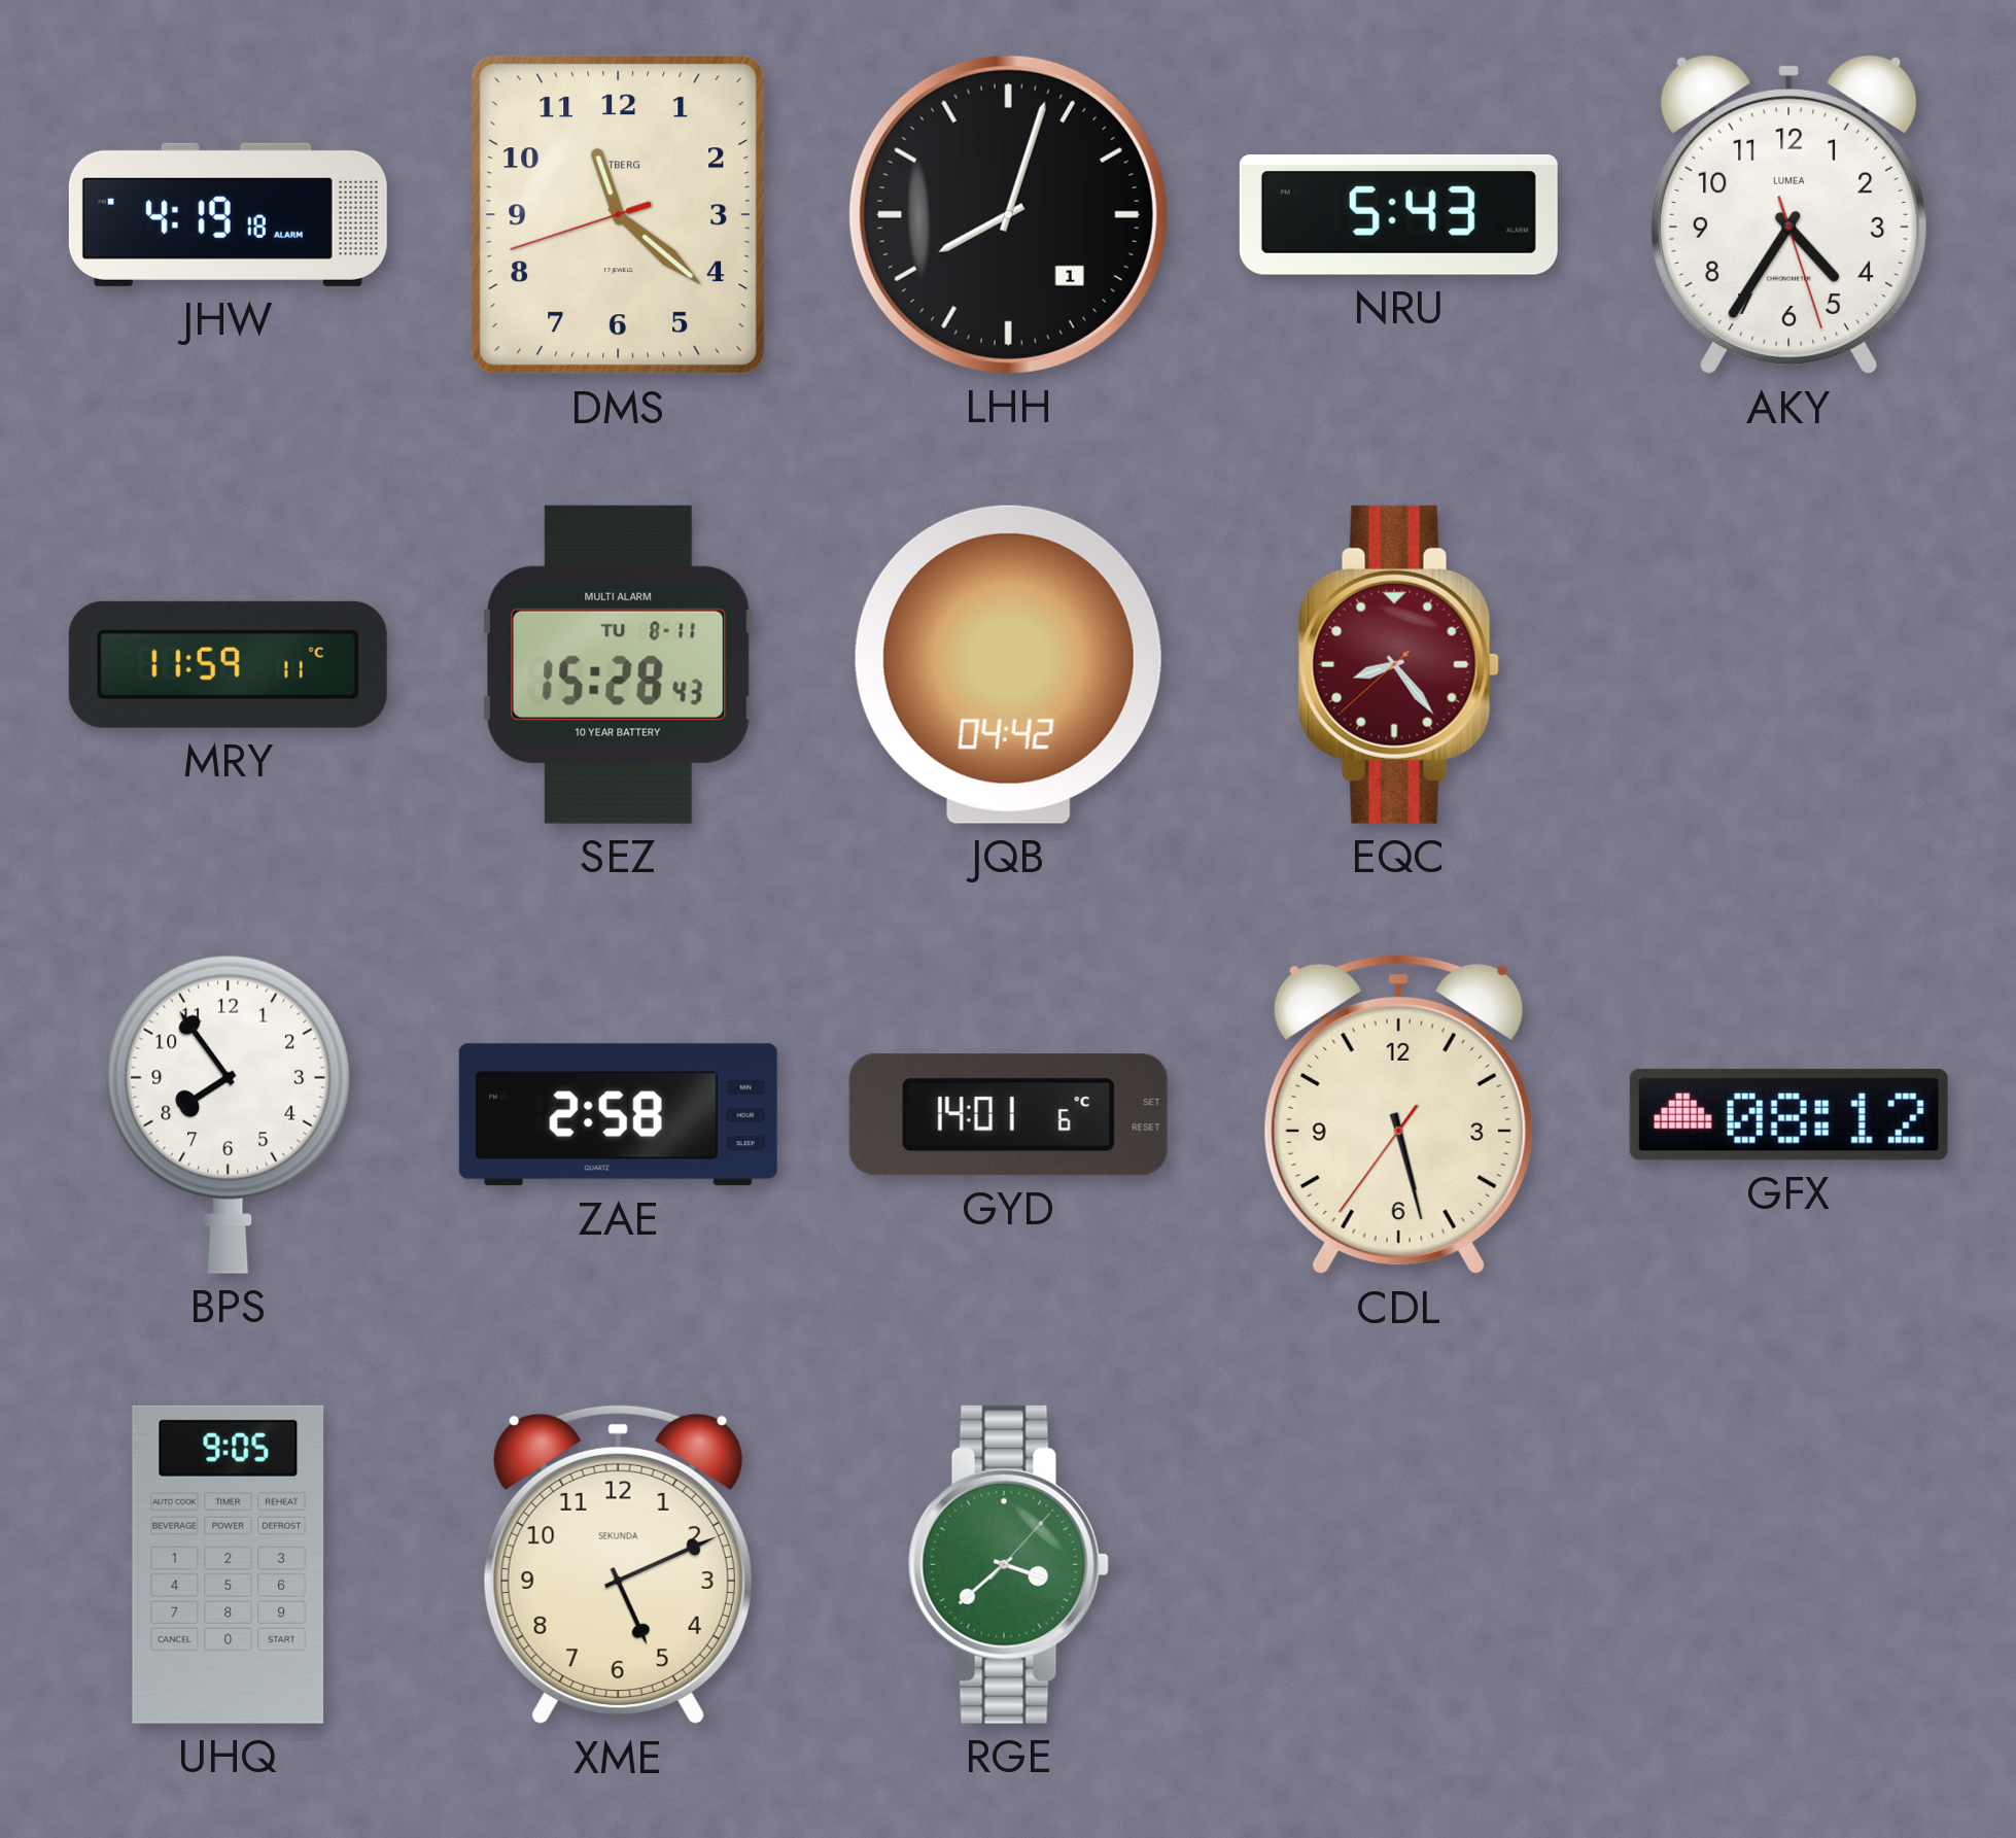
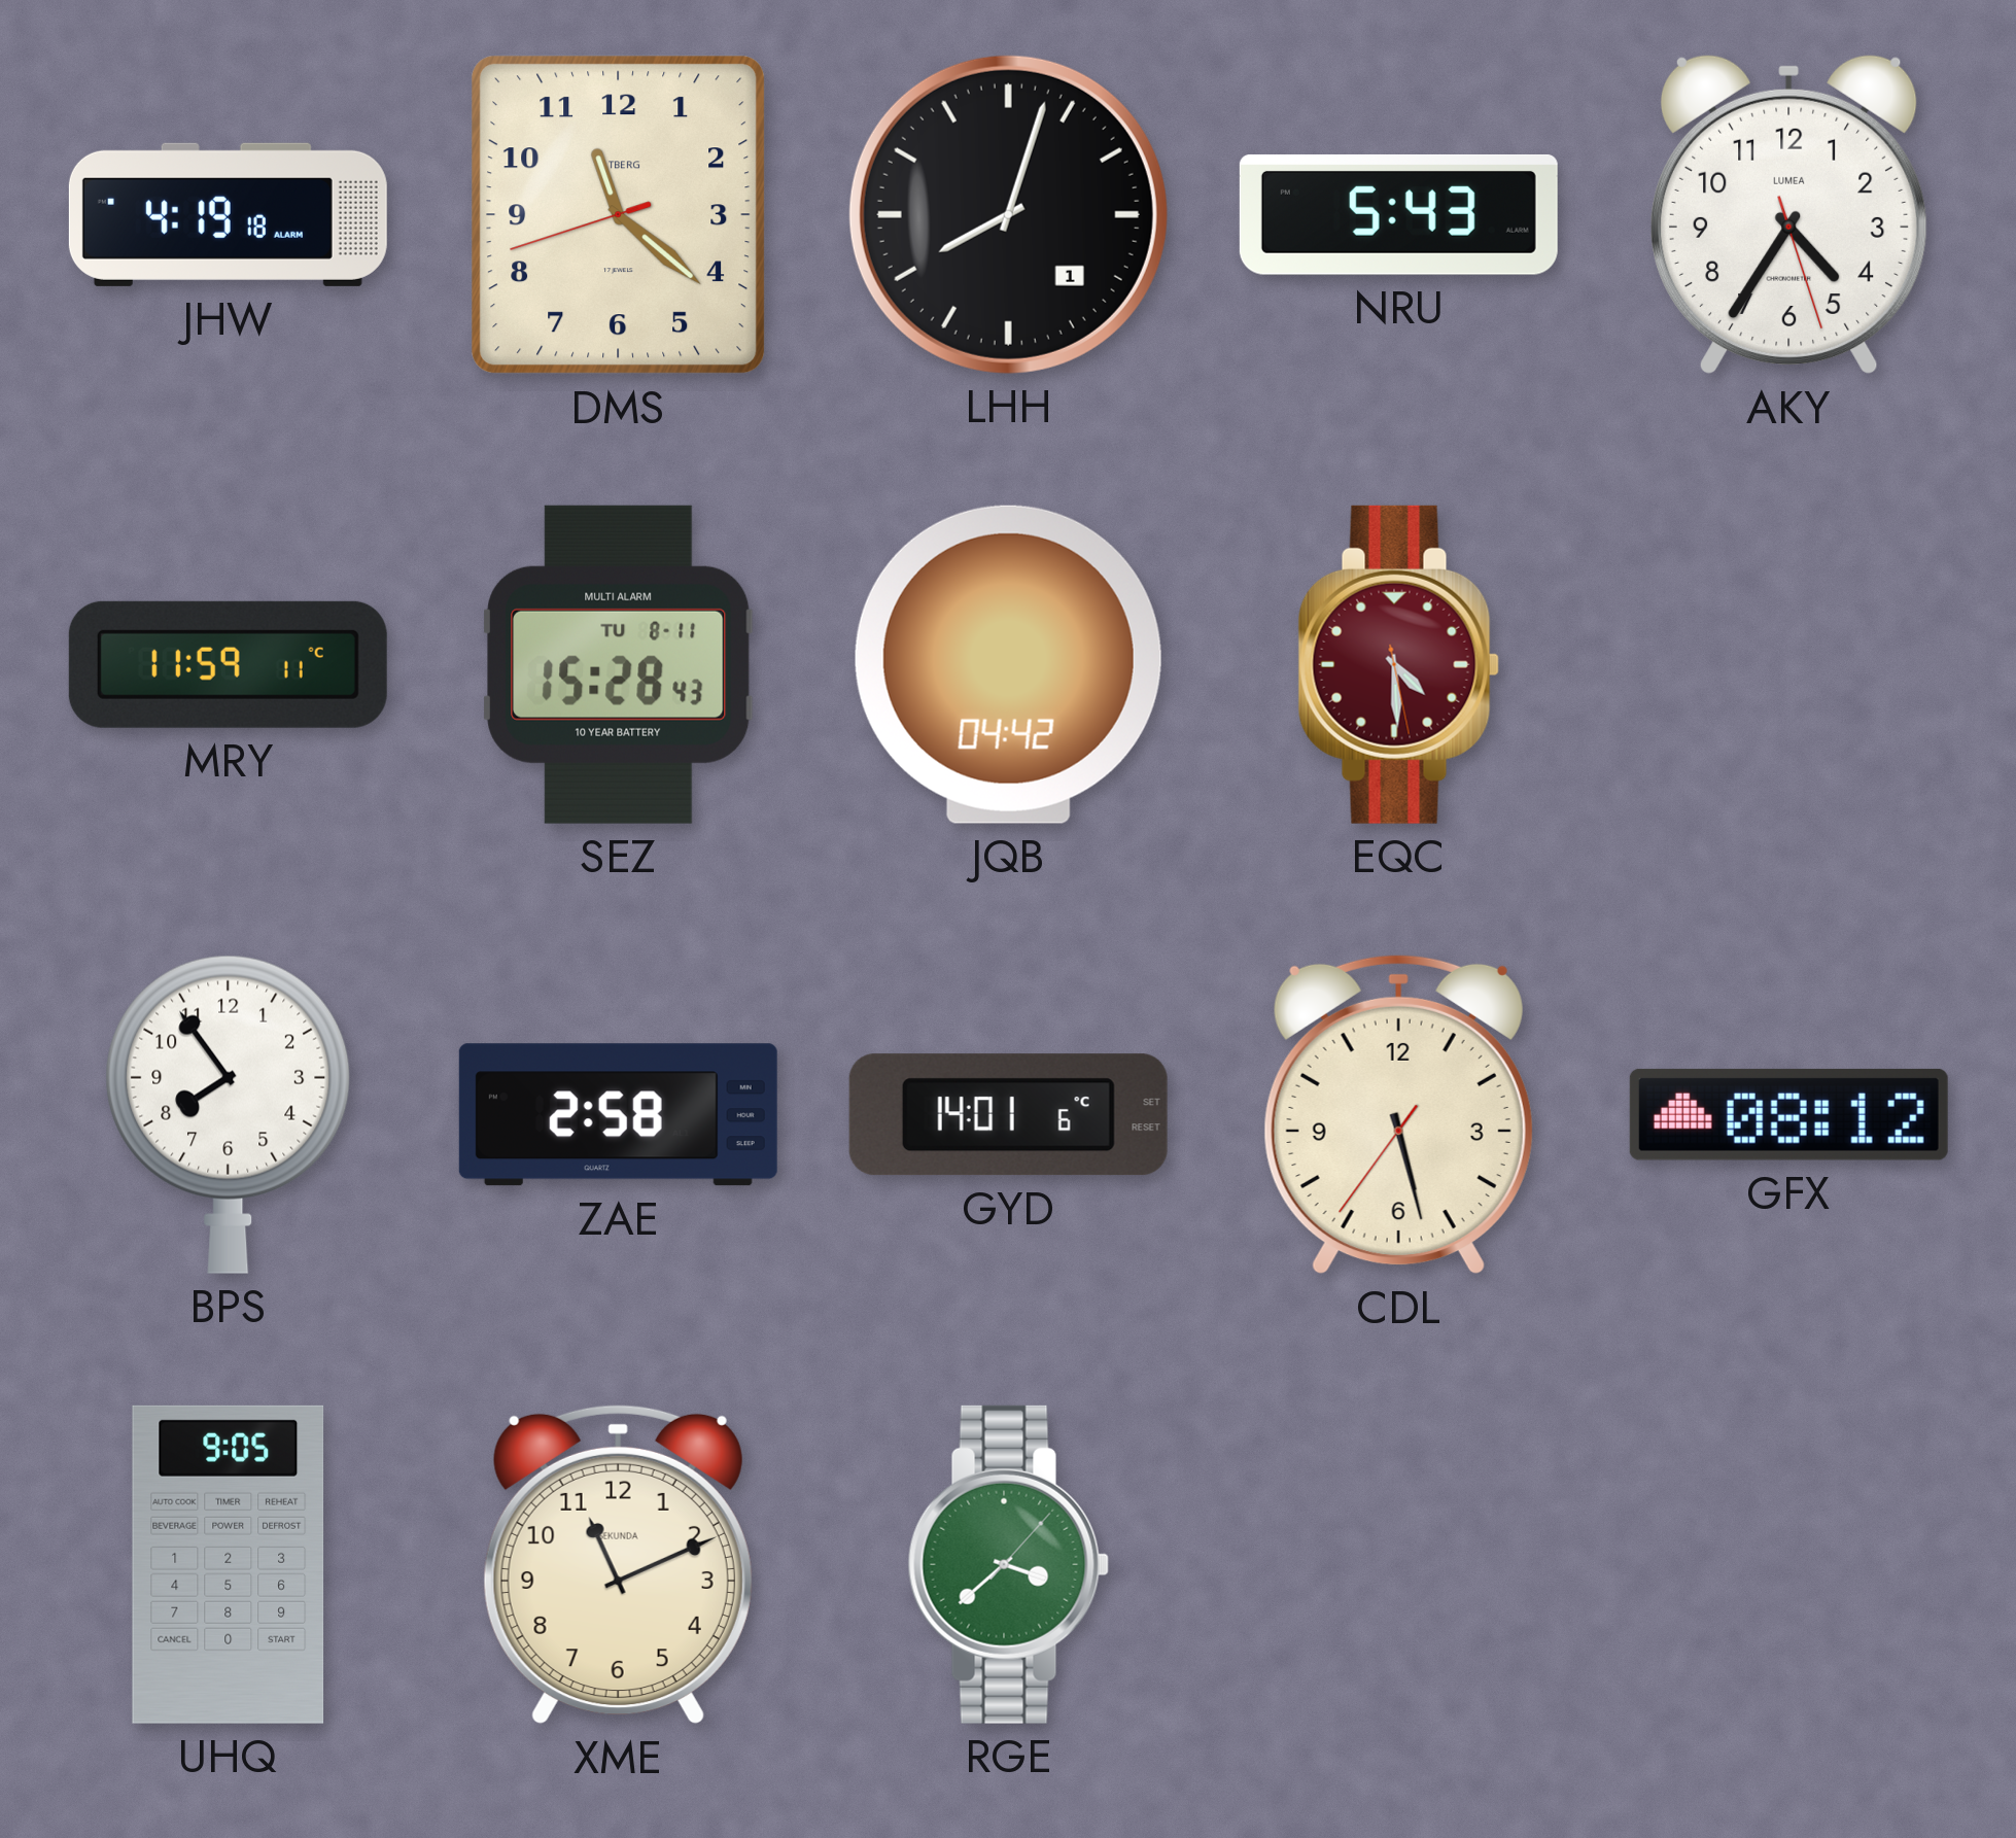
EQC: 8:23 -> 4:29 (1398, 664)
XME: 5:11 -> 11:11 (618, 1564)
